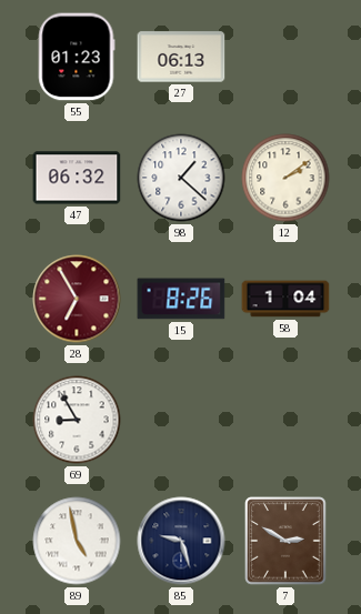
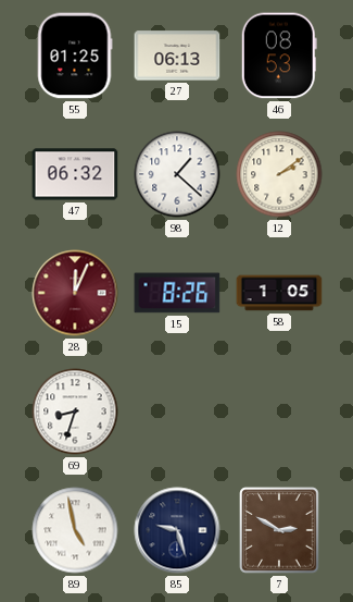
55: 01:23 -> 01:25 (75, 56)
46: none -> 08:53 (279, 56)
28: 6:55 -> 12:04 (75, 293)
58: 1:04 -> 1:05 (279, 293)
69: 8:55 -> 8:33 (75, 411)
